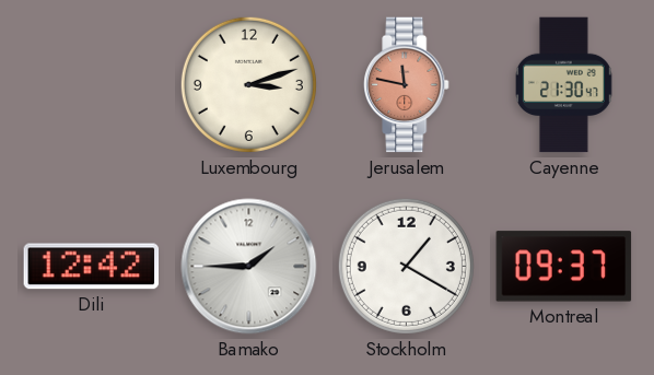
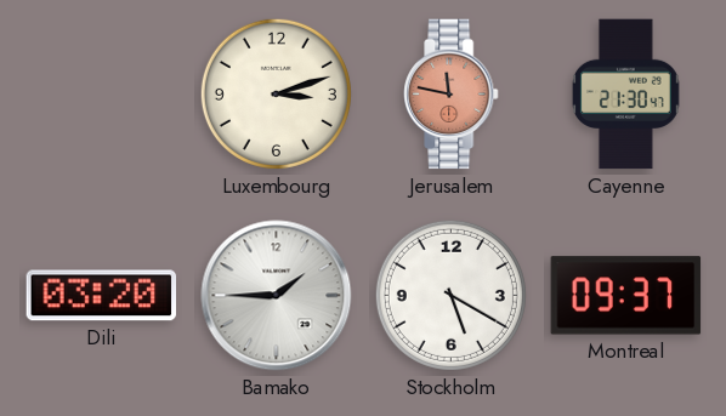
Dili: 12:42 -> 03:20 (102, 296)
Stockholm: 1:20 -> 5:20 (450, 295)
